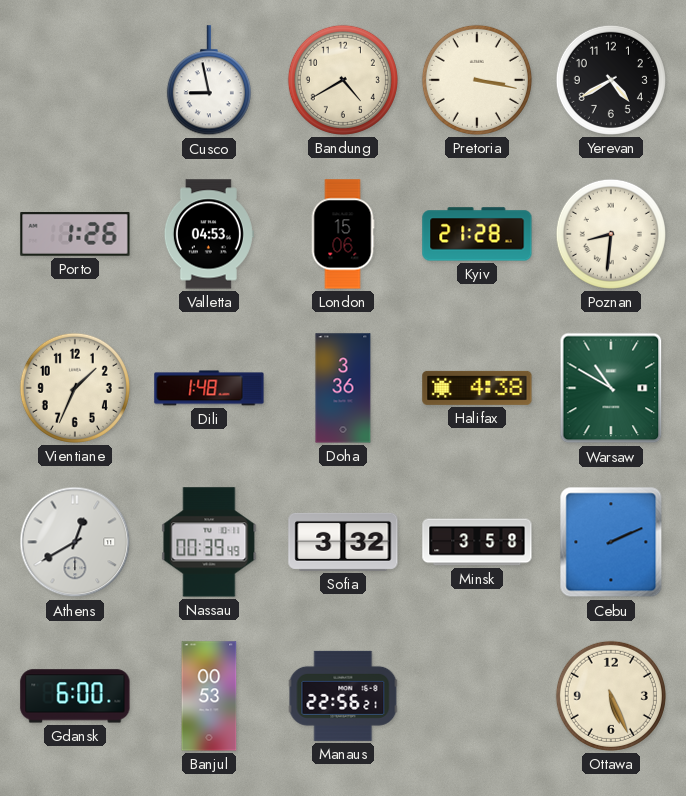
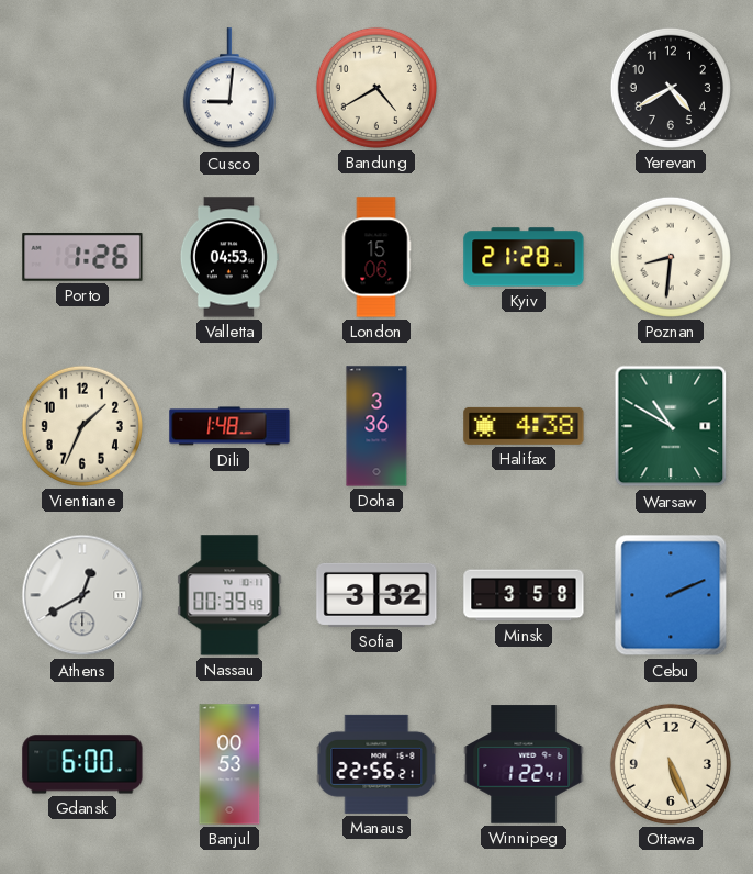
Cusco: 8:58 -> 9:01 (229, 89)
Pretoria: 3:17 -> none (477, 80)
Winnipeg: none -> 1:22 (524, 764)
